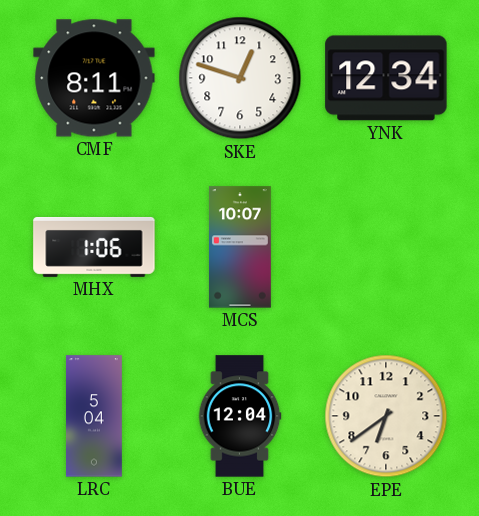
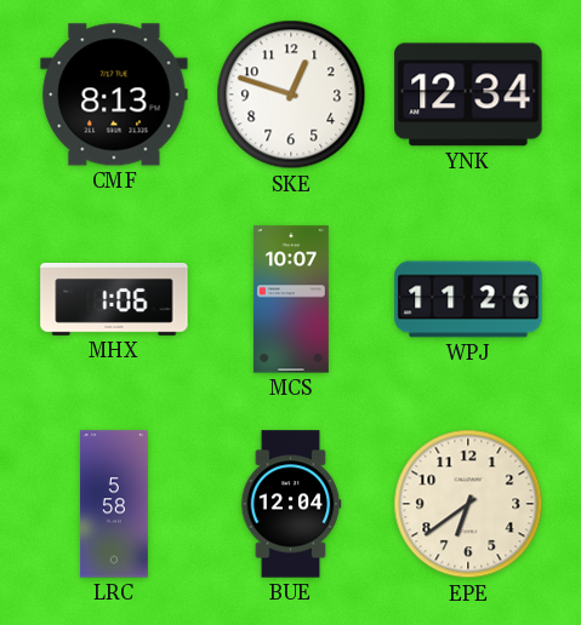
CMF: 8:11 -> 8:13 (114, 94)
WPJ: none -> 11:26 (468, 299)
LRC: 5:04 -> 5:58 (114, 504)
